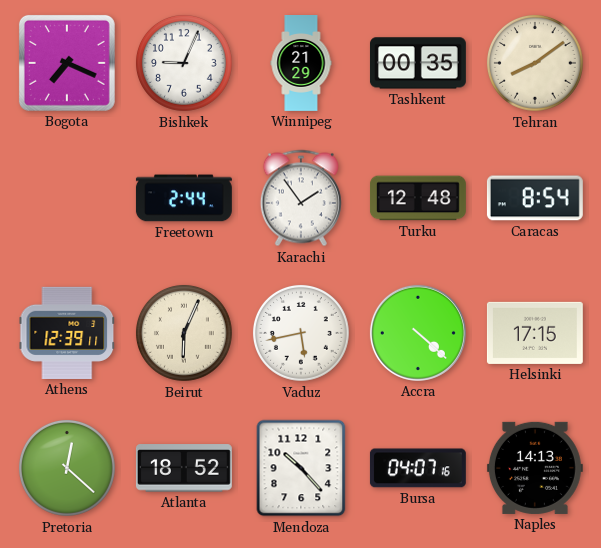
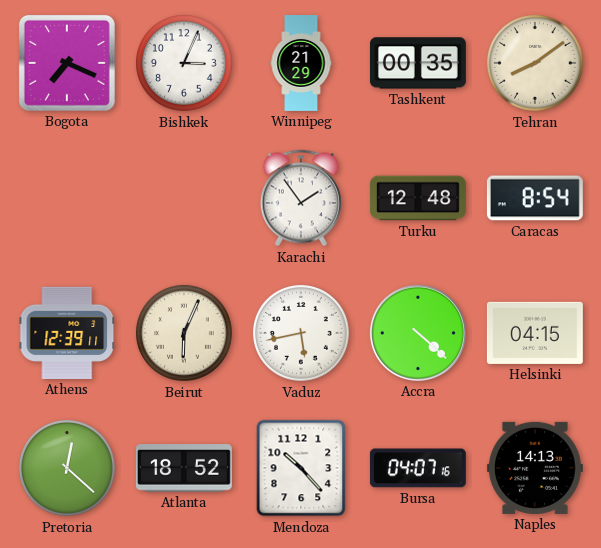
Bishkek: 9:04 -> 3:04 (184, 63)
Freetown: 2:44 -> none (184, 198)
Helsinki: 17:15 -> 04:15 (535, 333)
